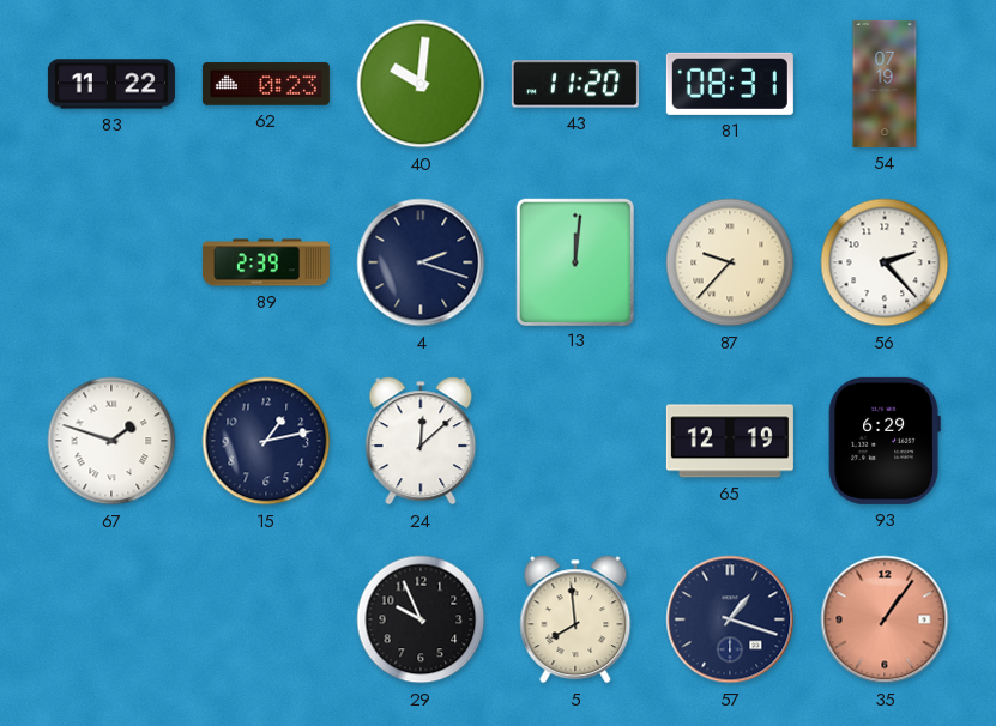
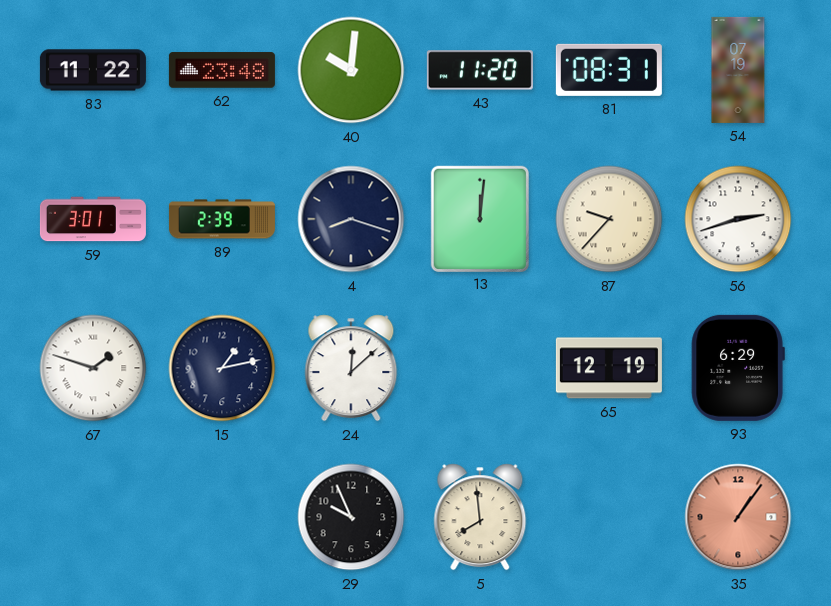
62: 0:23 -> 23:48 (222, 70)
59: none -> 3:01 (93, 219)
4: 2:18 -> 8:18 (351, 219)
56: 2:23 -> 2:42 (738, 219)
57: 1:18 -> none (730, 619)
